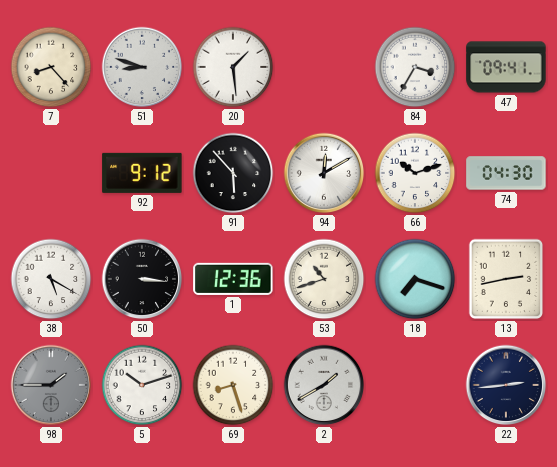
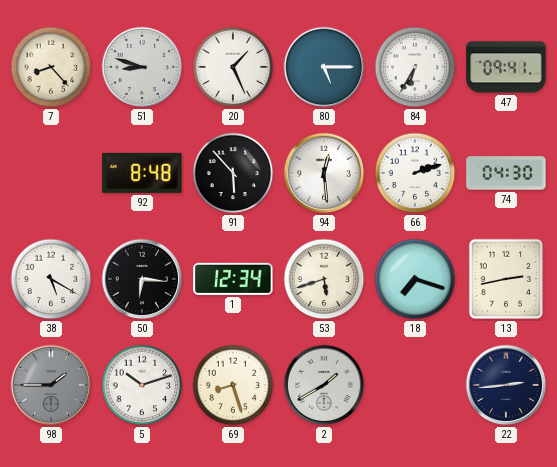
20: 1:29 -> 1:26 (233, 67)
80: none -> 5:15 (324, 67)
84: 3:35 -> 6:35 (415, 67)
92: 9:12 -> 8:48 (142, 173)
94: 12:10 -> 12:29 (324, 173)
66: 10:12 -> 2:12 (415, 173)
50: 3:16 -> 6:16 (142, 279)
1: 12:36 -> 12:34 (233, 279)
53: 10:42 -> 5:42 (324, 279)
